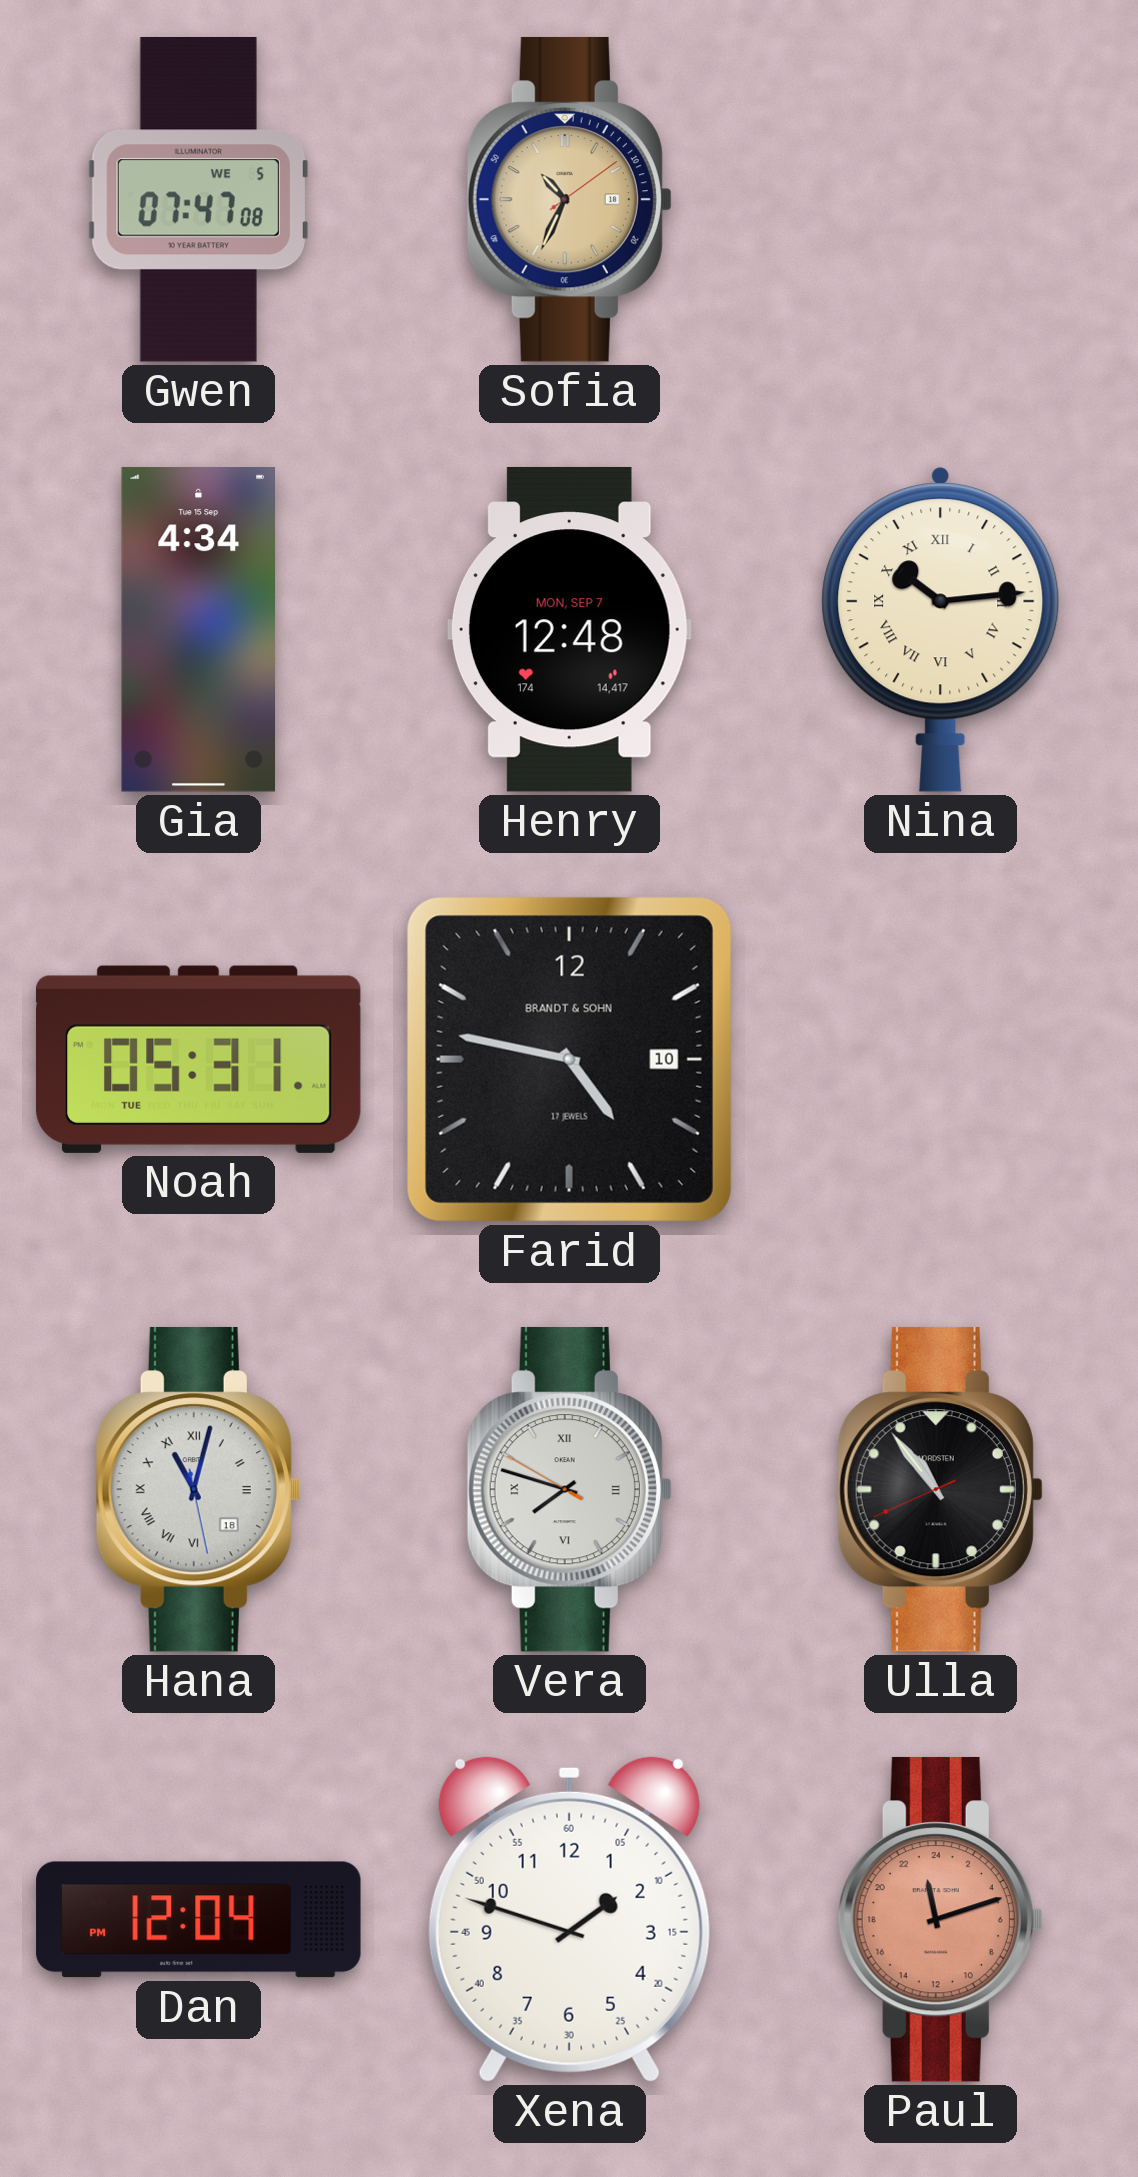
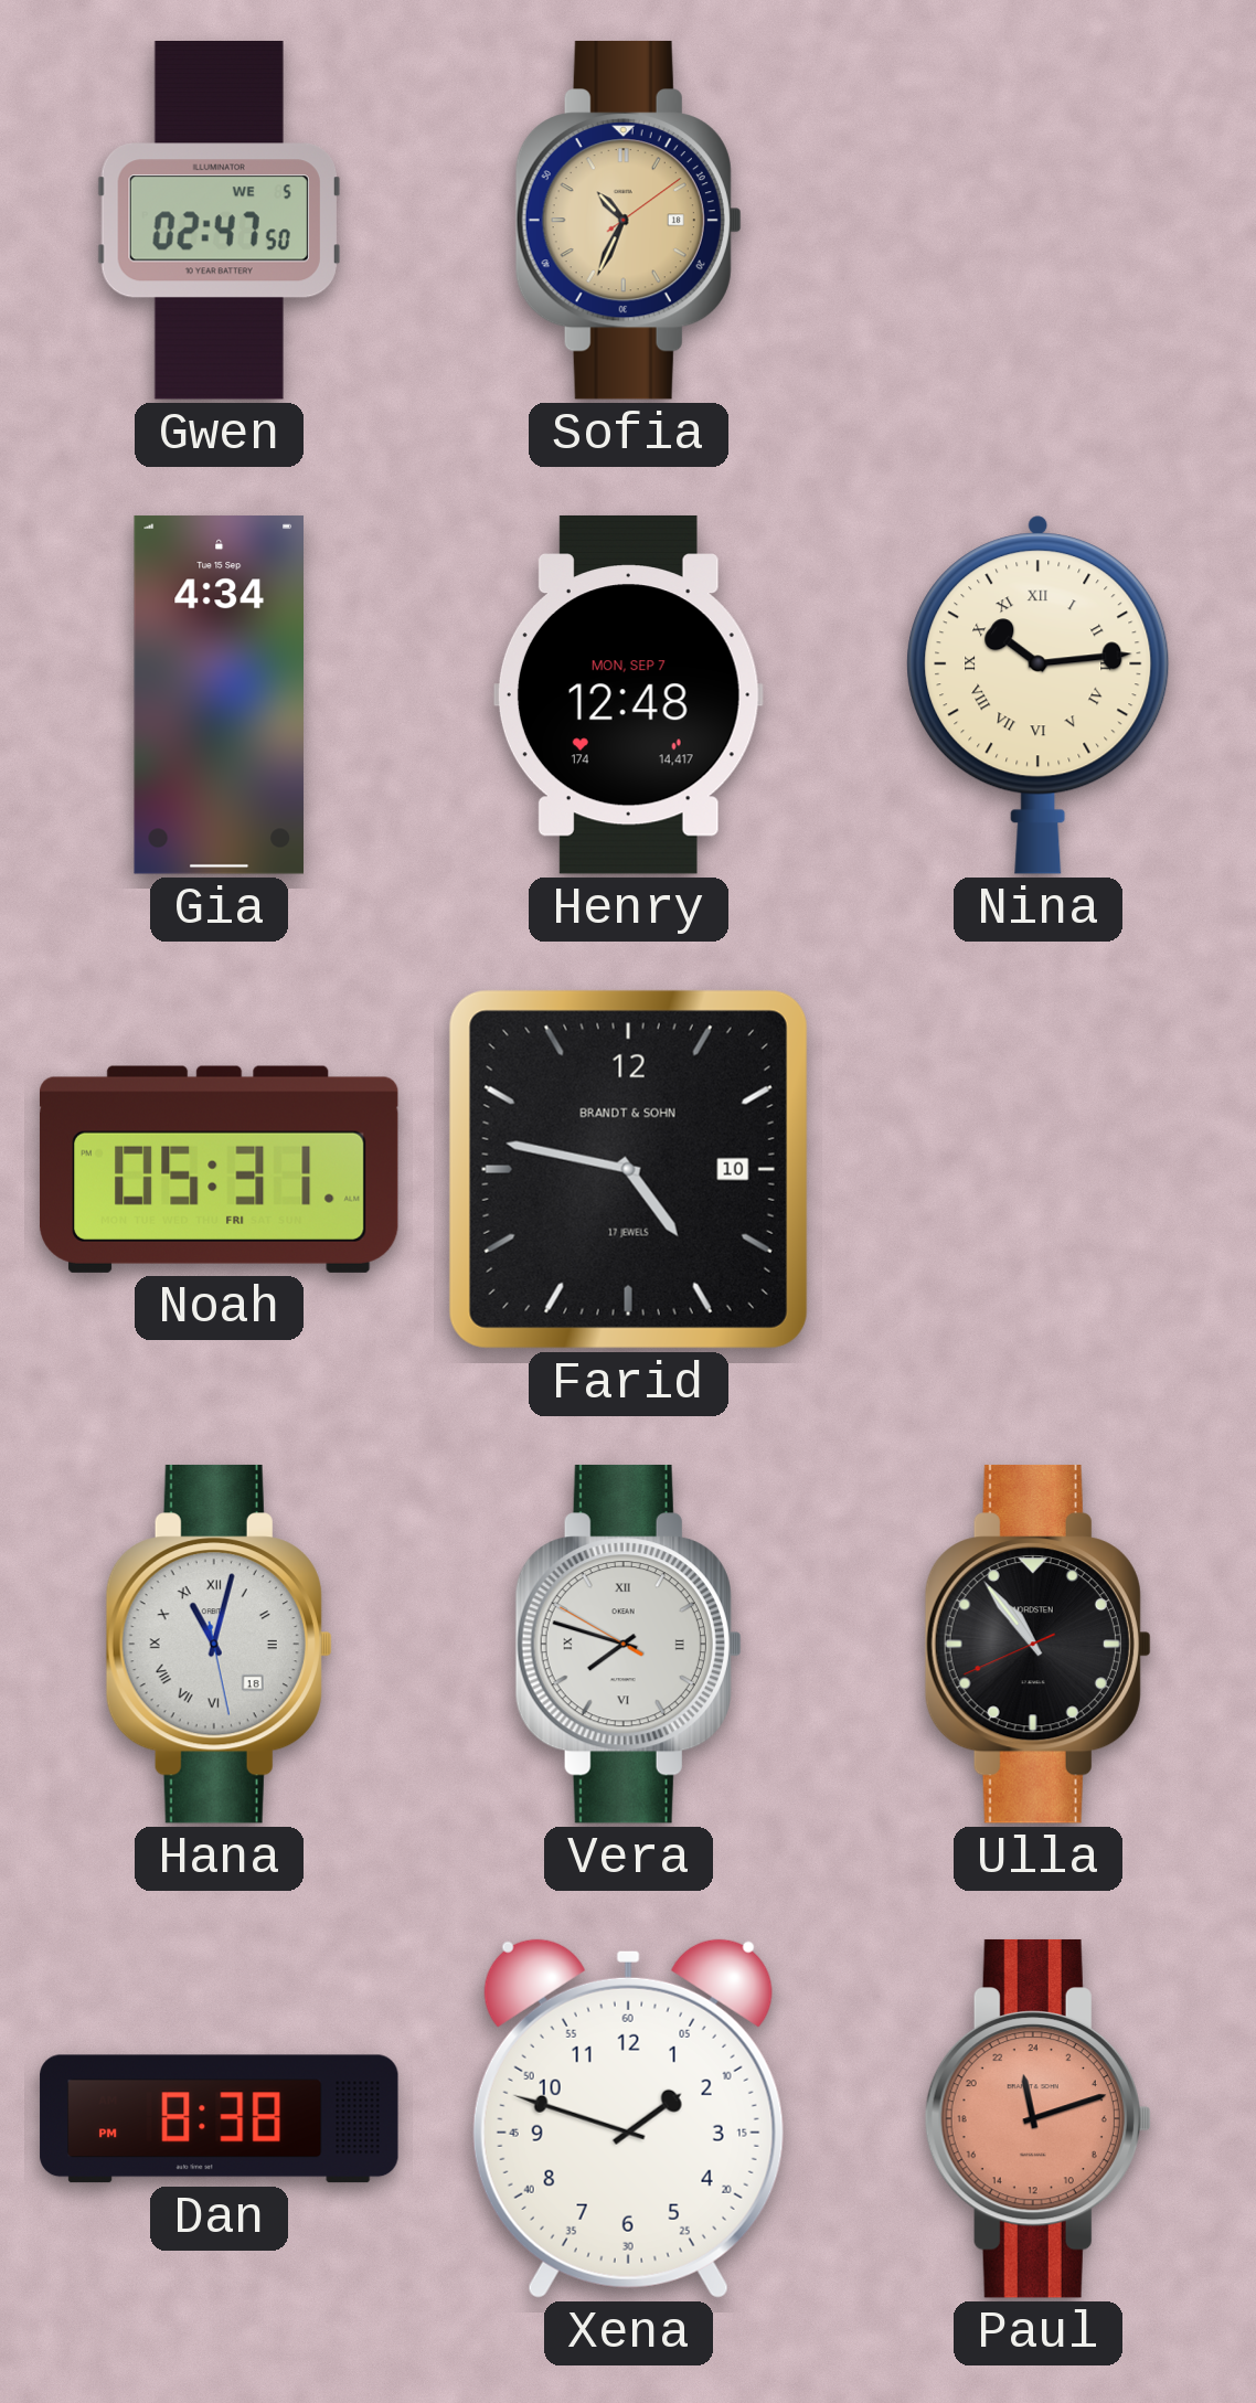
Gwen: 07:47 -> 02:47 (219, 221)
Noah date: TUE -> FRI (219, 1169)
Dan: 12:04 -> 8:38 (220, 2119)
